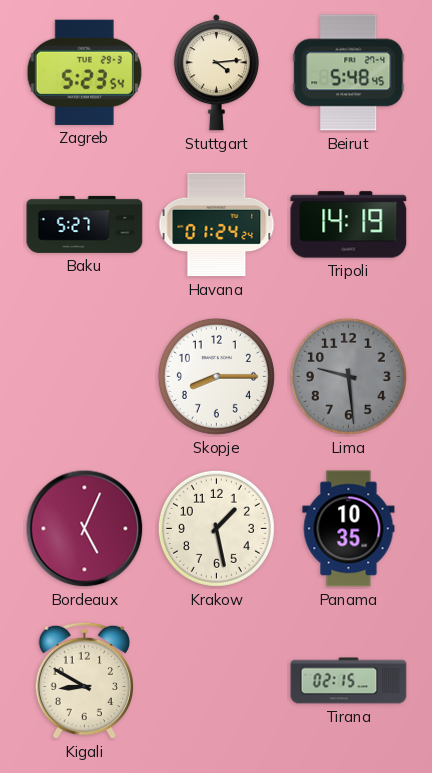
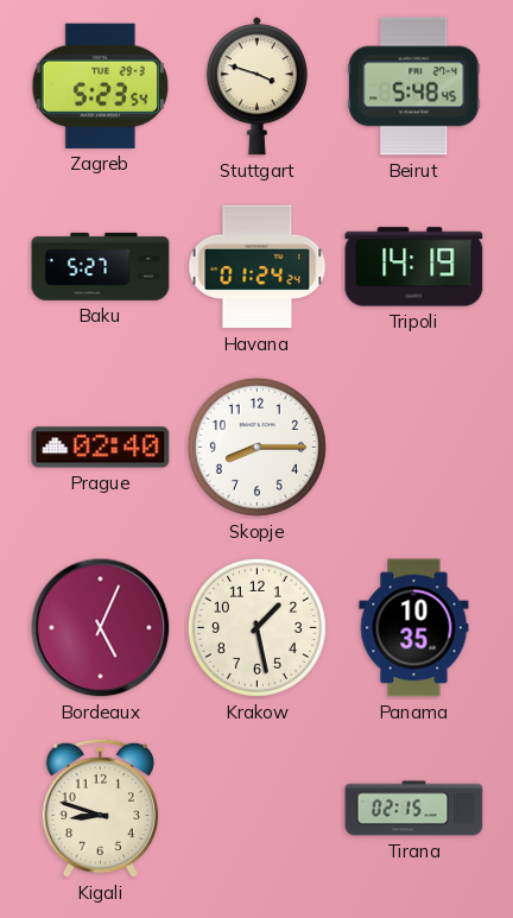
Stuttgart: 4:14 -> 3:48 (256, 87)
Prague: none -> 02:40 (101, 448)
Lima: 9:29 -> none (348, 376)
Kigali: 8:50 -> 8:48 (100, 809)
